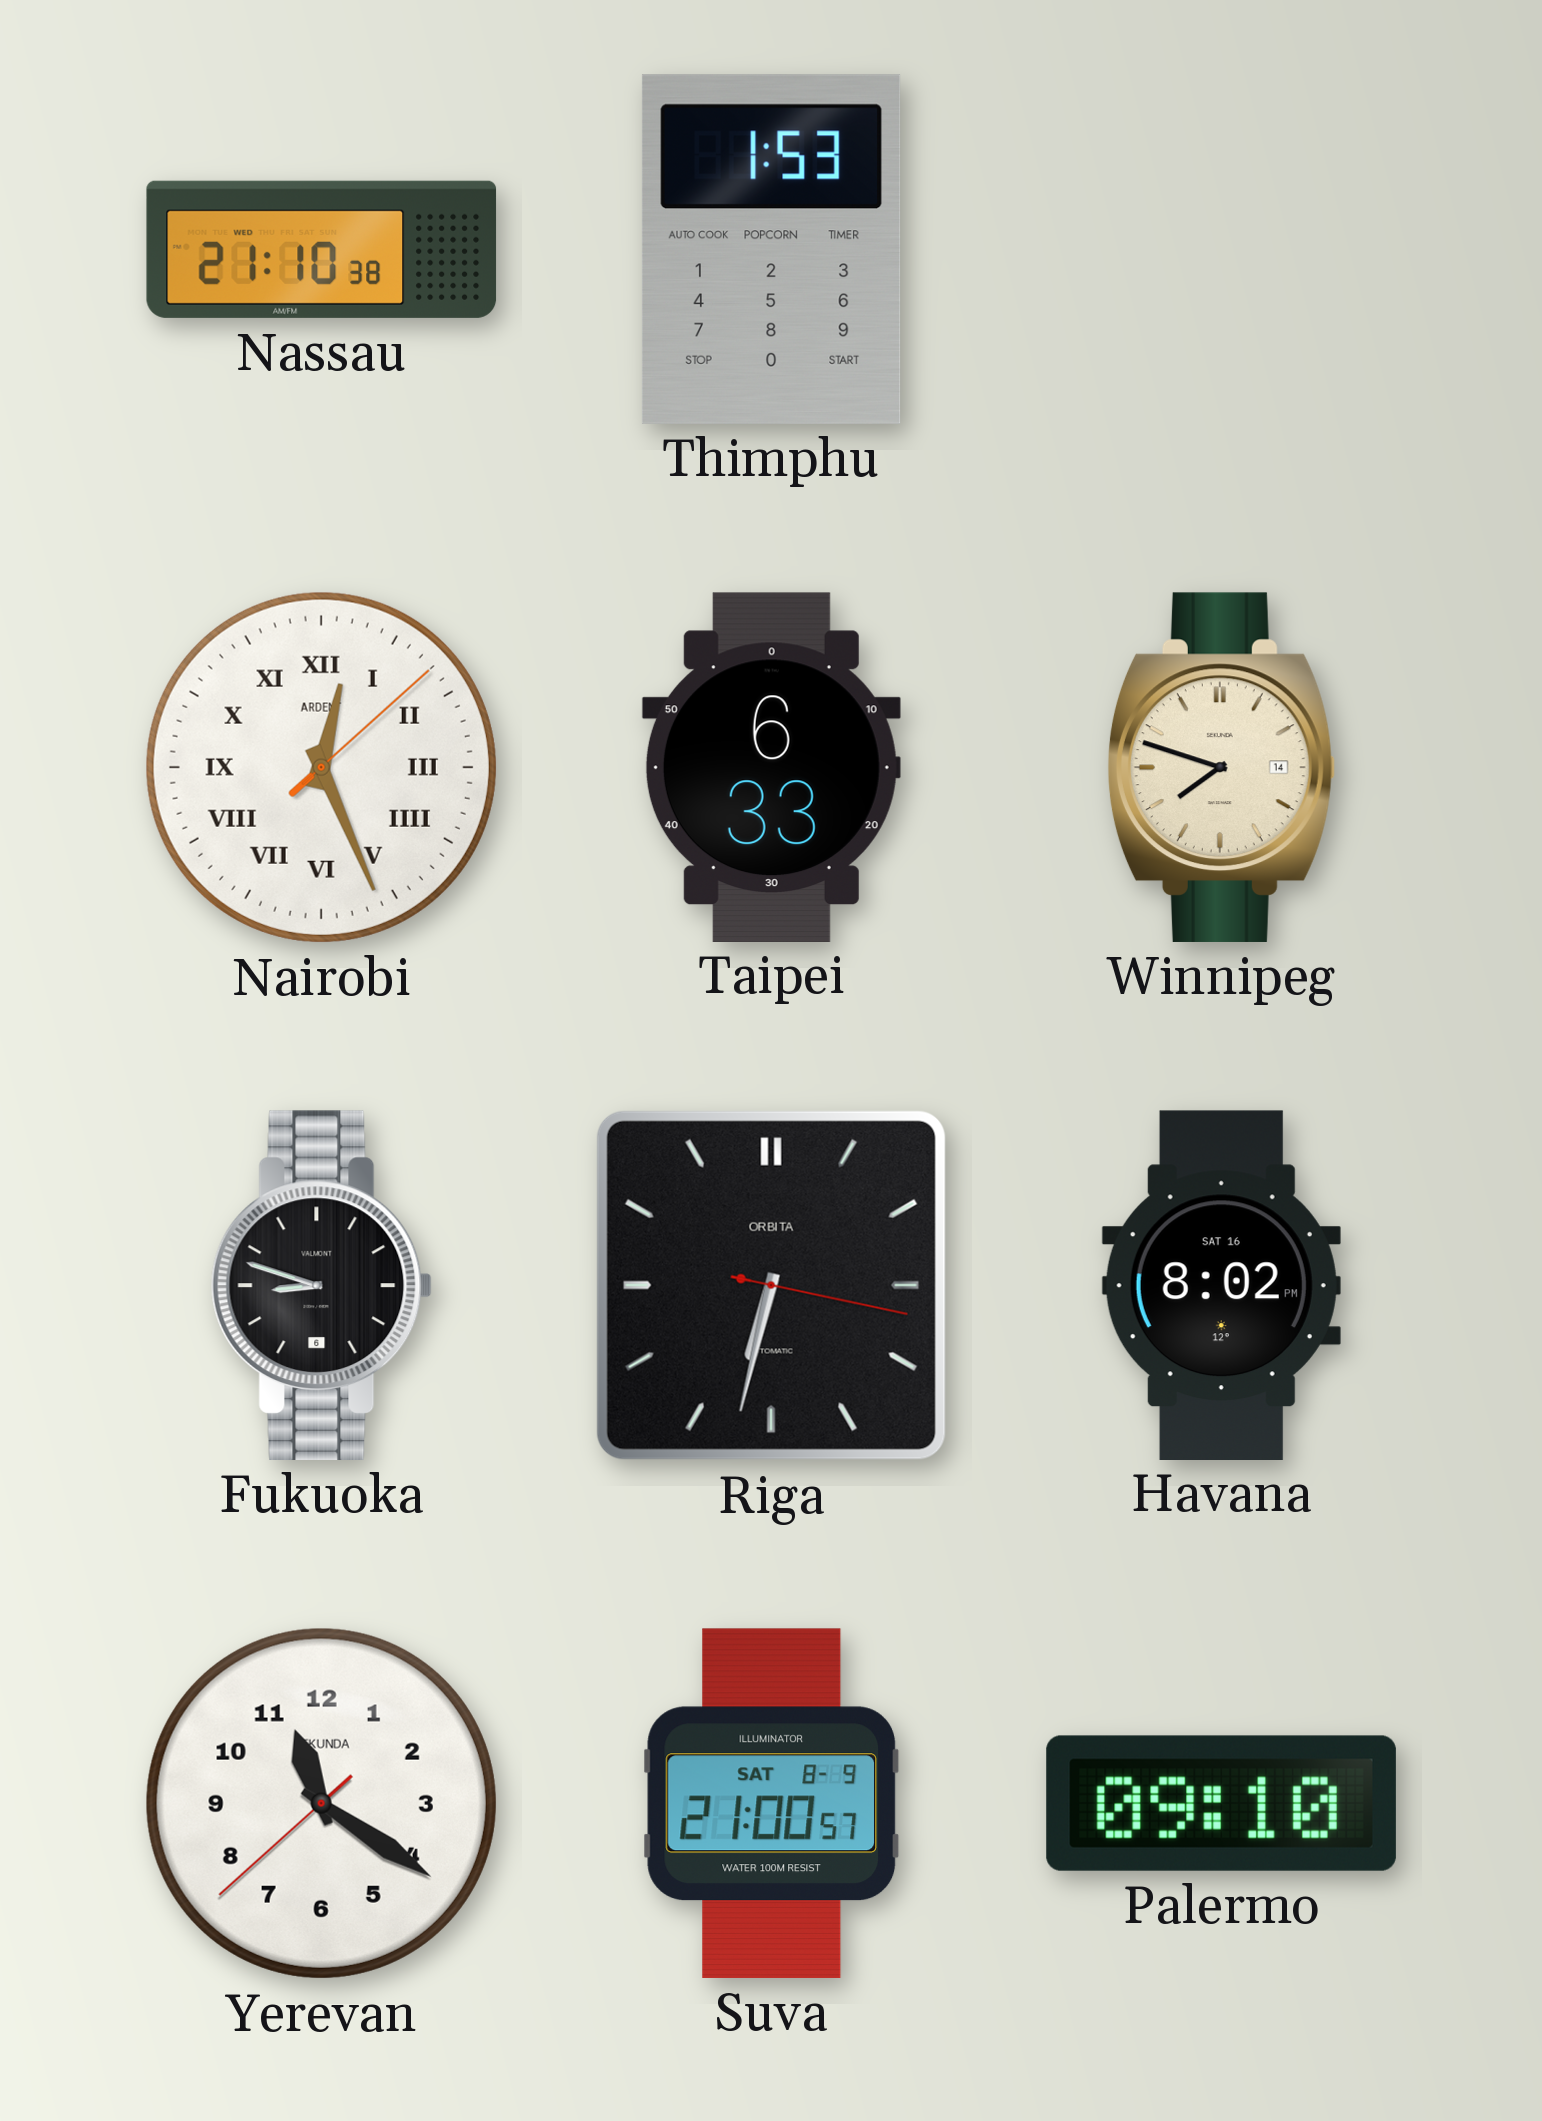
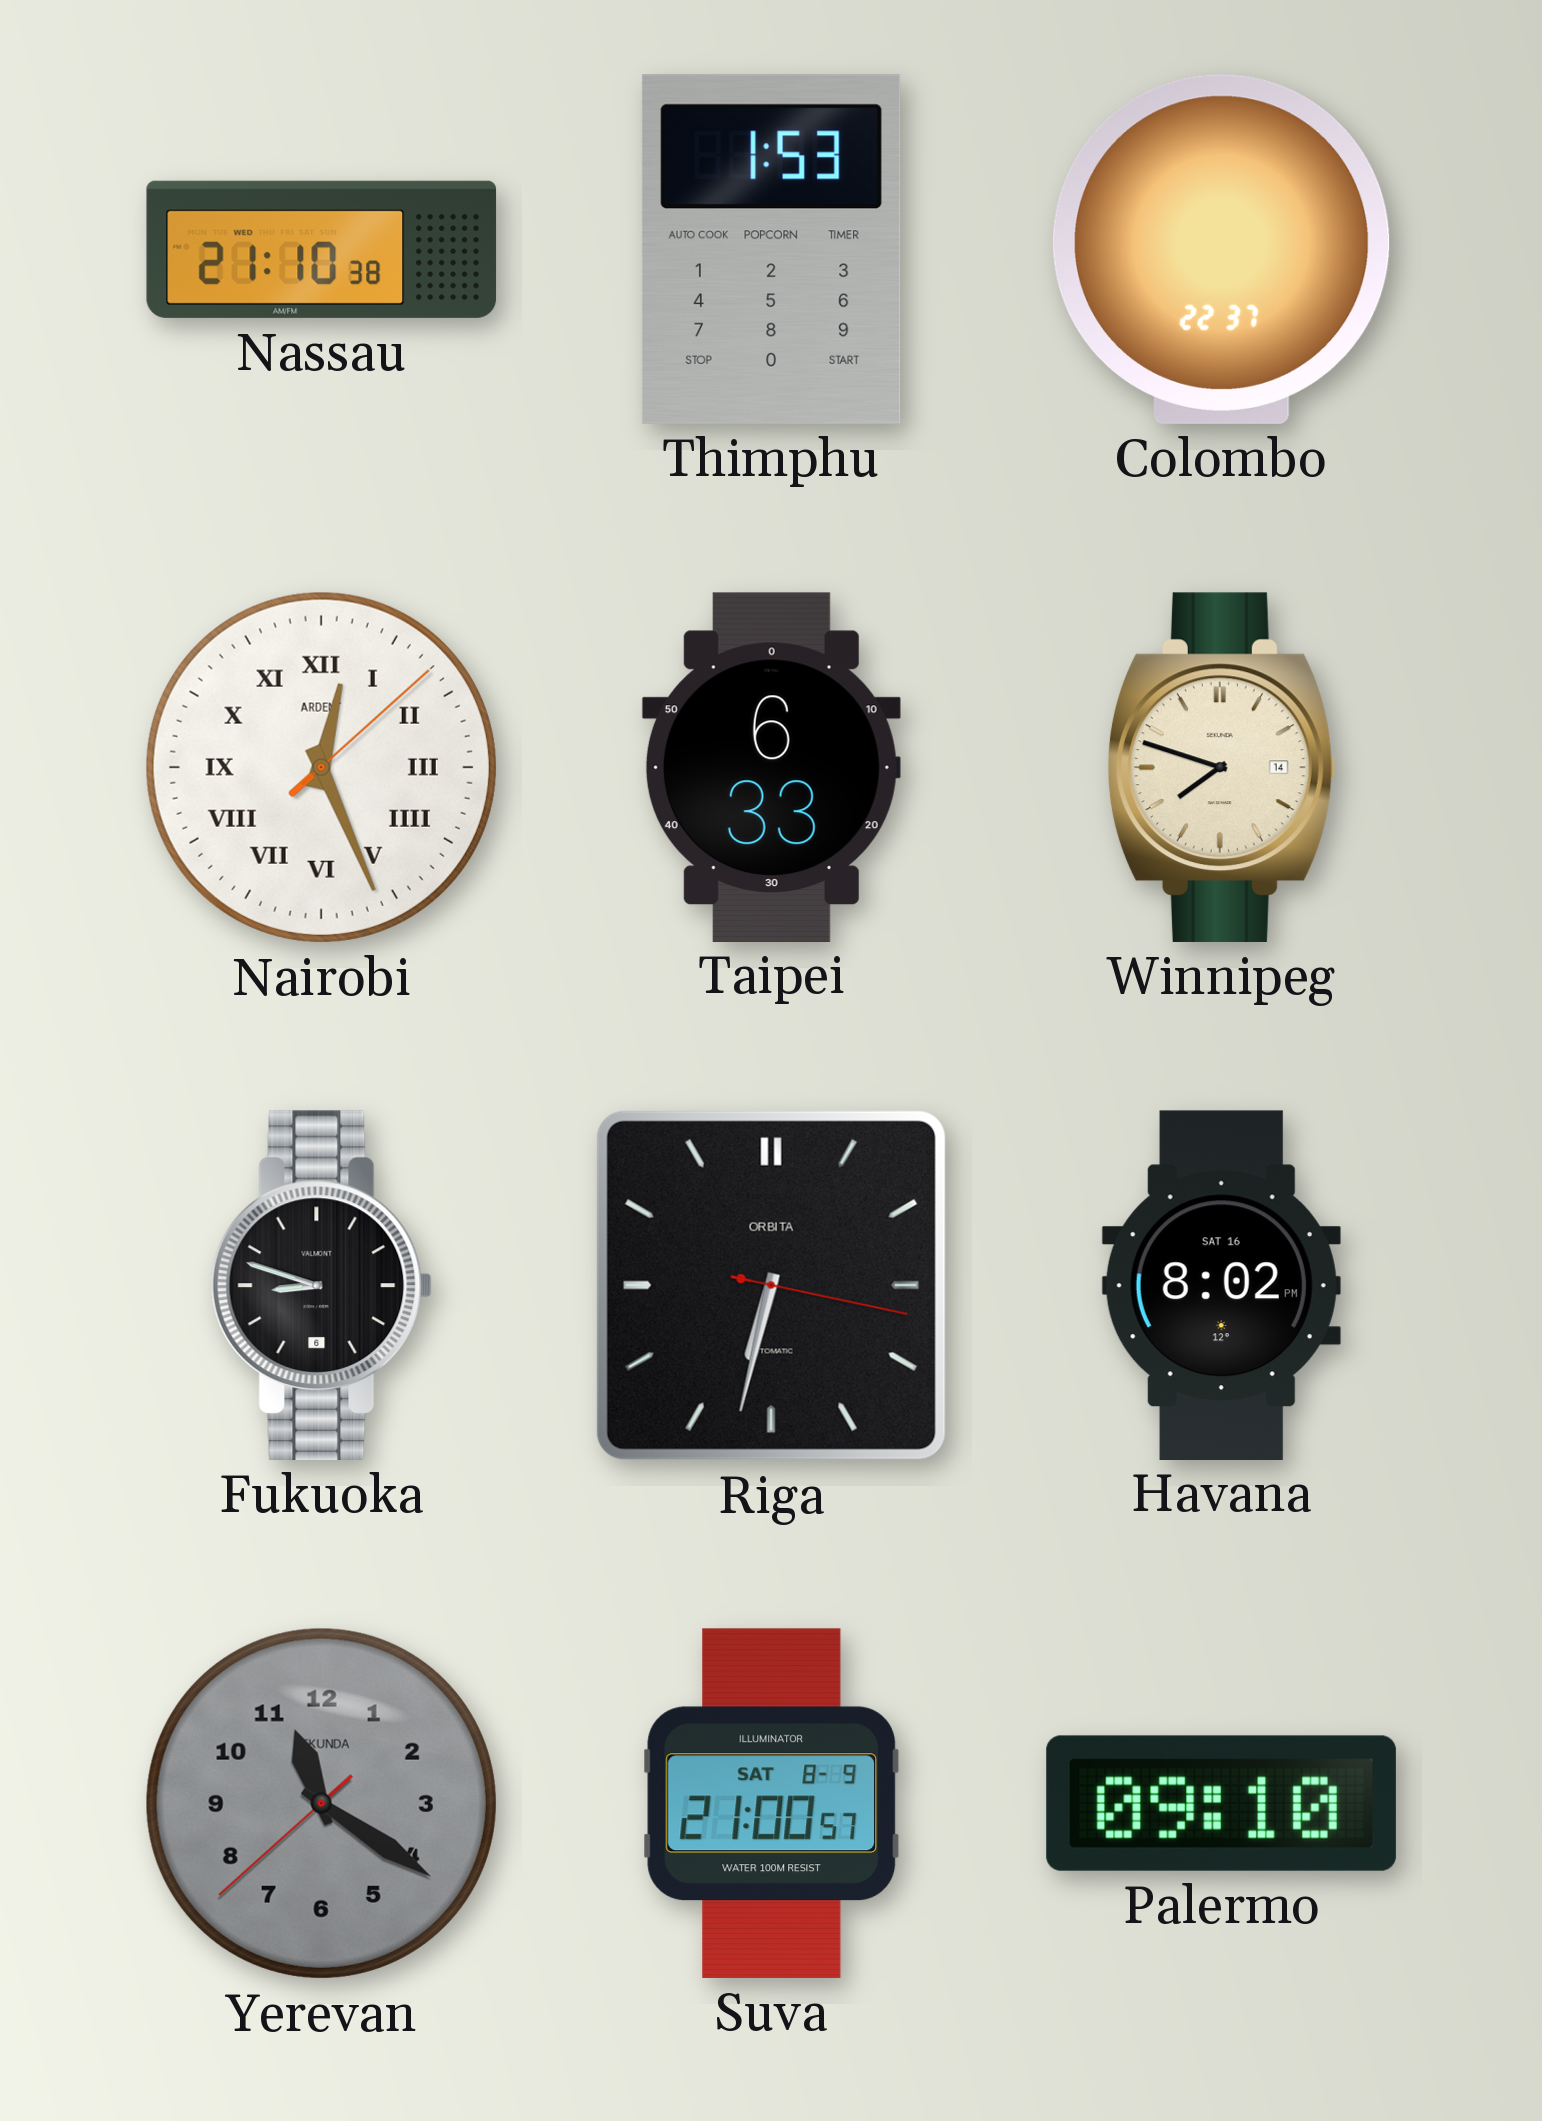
Colombo: none -> 22:37 (1221, 249)
Yerevan dial: white -> grey (321, 1803)
